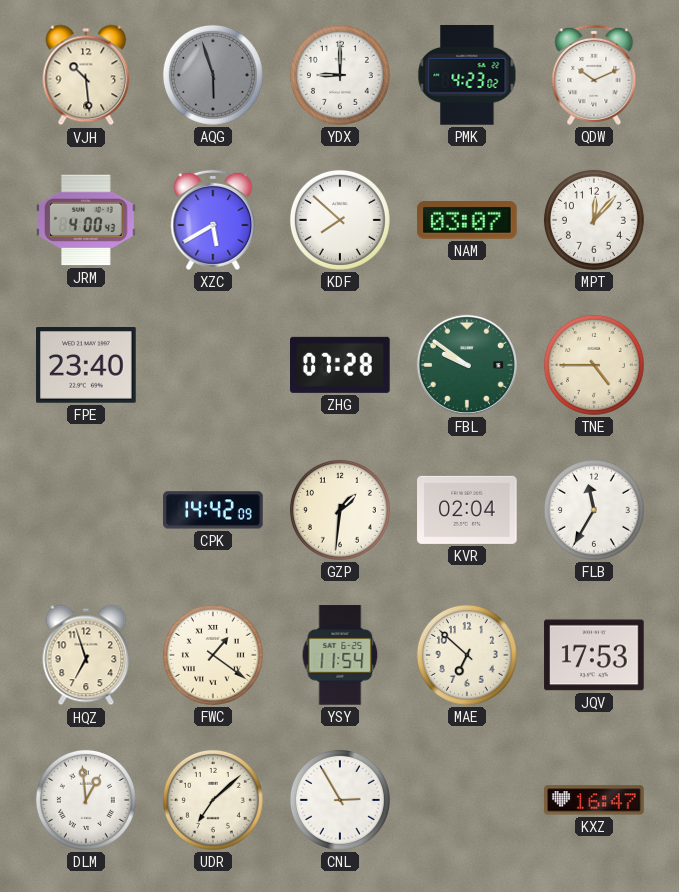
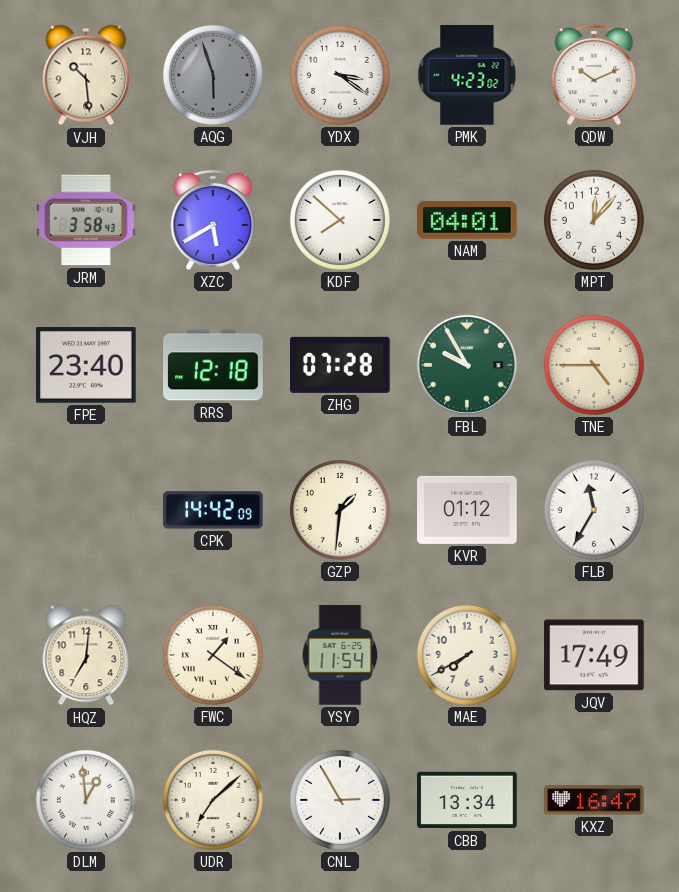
YDX: 9:00 -> 3:21 (340, 75)
JRM: 4:00 -> 3:58 (86, 220)
NAM: 03:07 -> 04:01 (467, 221)
RRS: none -> 12:18 (213, 365)
FBL: 9:51 -> 9:55 (467, 365)
KVR: 02:04 -> 01:12 (467, 510)
HQZ: 6:57 -> 7:01 (86, 655)
MAE: 6:52 -> 7:40 (467, 655)
JQV: 17:53 -> 17:49 (594, 655)
CBB: none -> 13:34 (467, 800)
